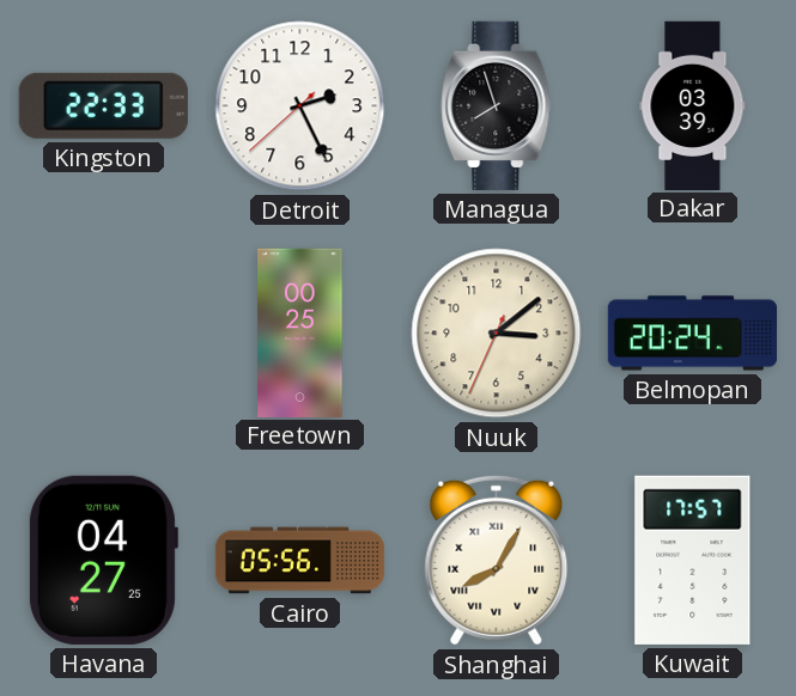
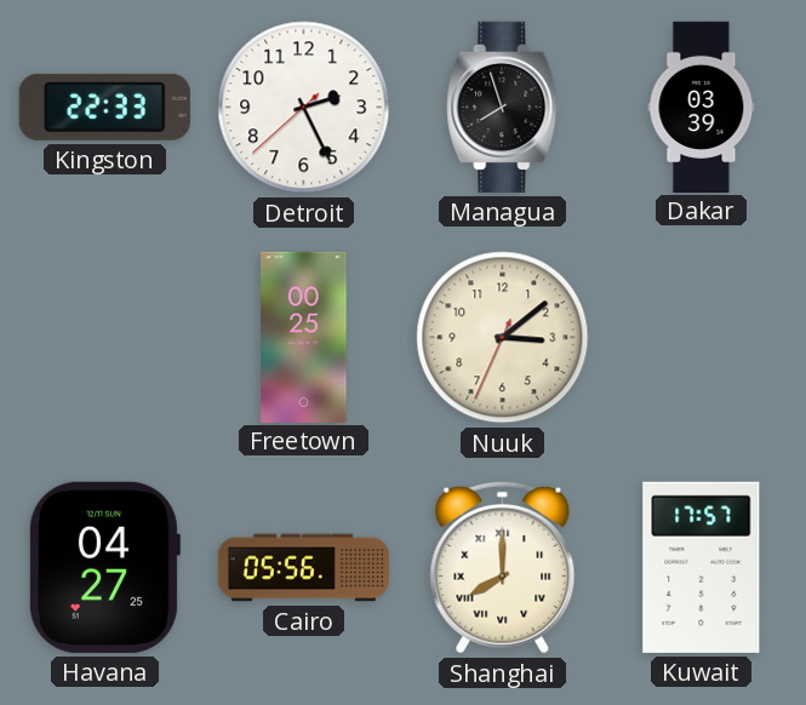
Belmopan: 20:24 -> none (692, 334)
Shanghai: 8:05 -> 8:00 (503, 567)
